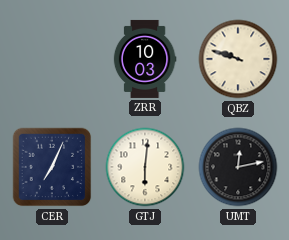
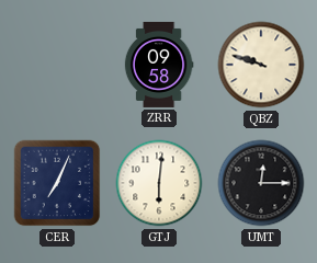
ZRR: 10:03 -> 09:58 (159, 65)
UMT: 12:13 -> 12:15 (261, 183)
